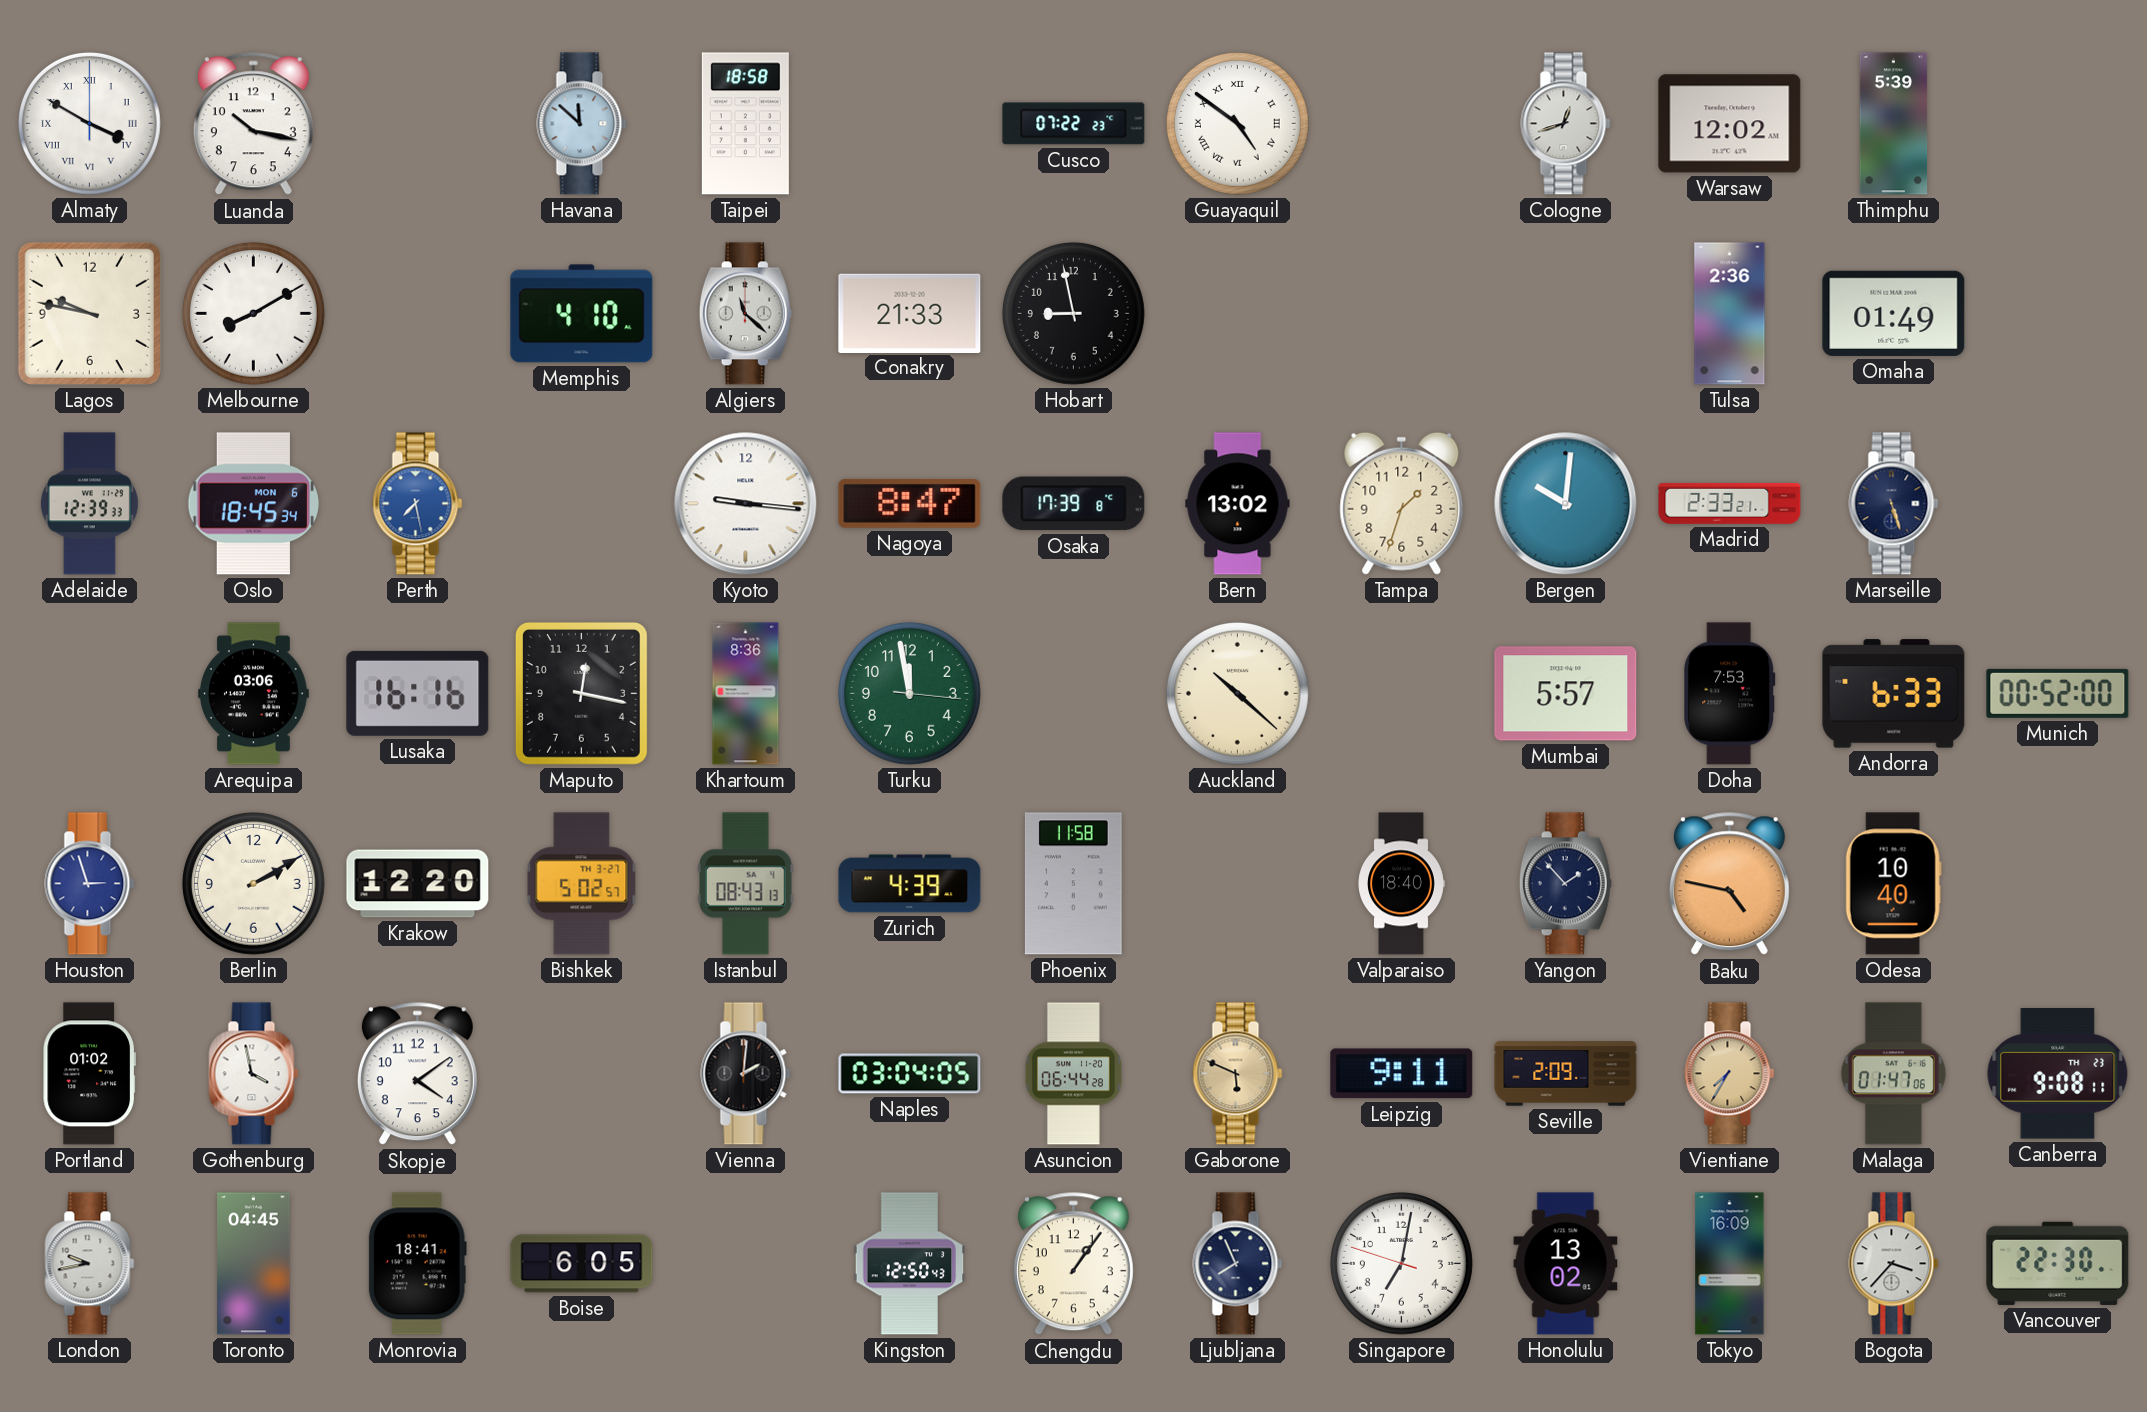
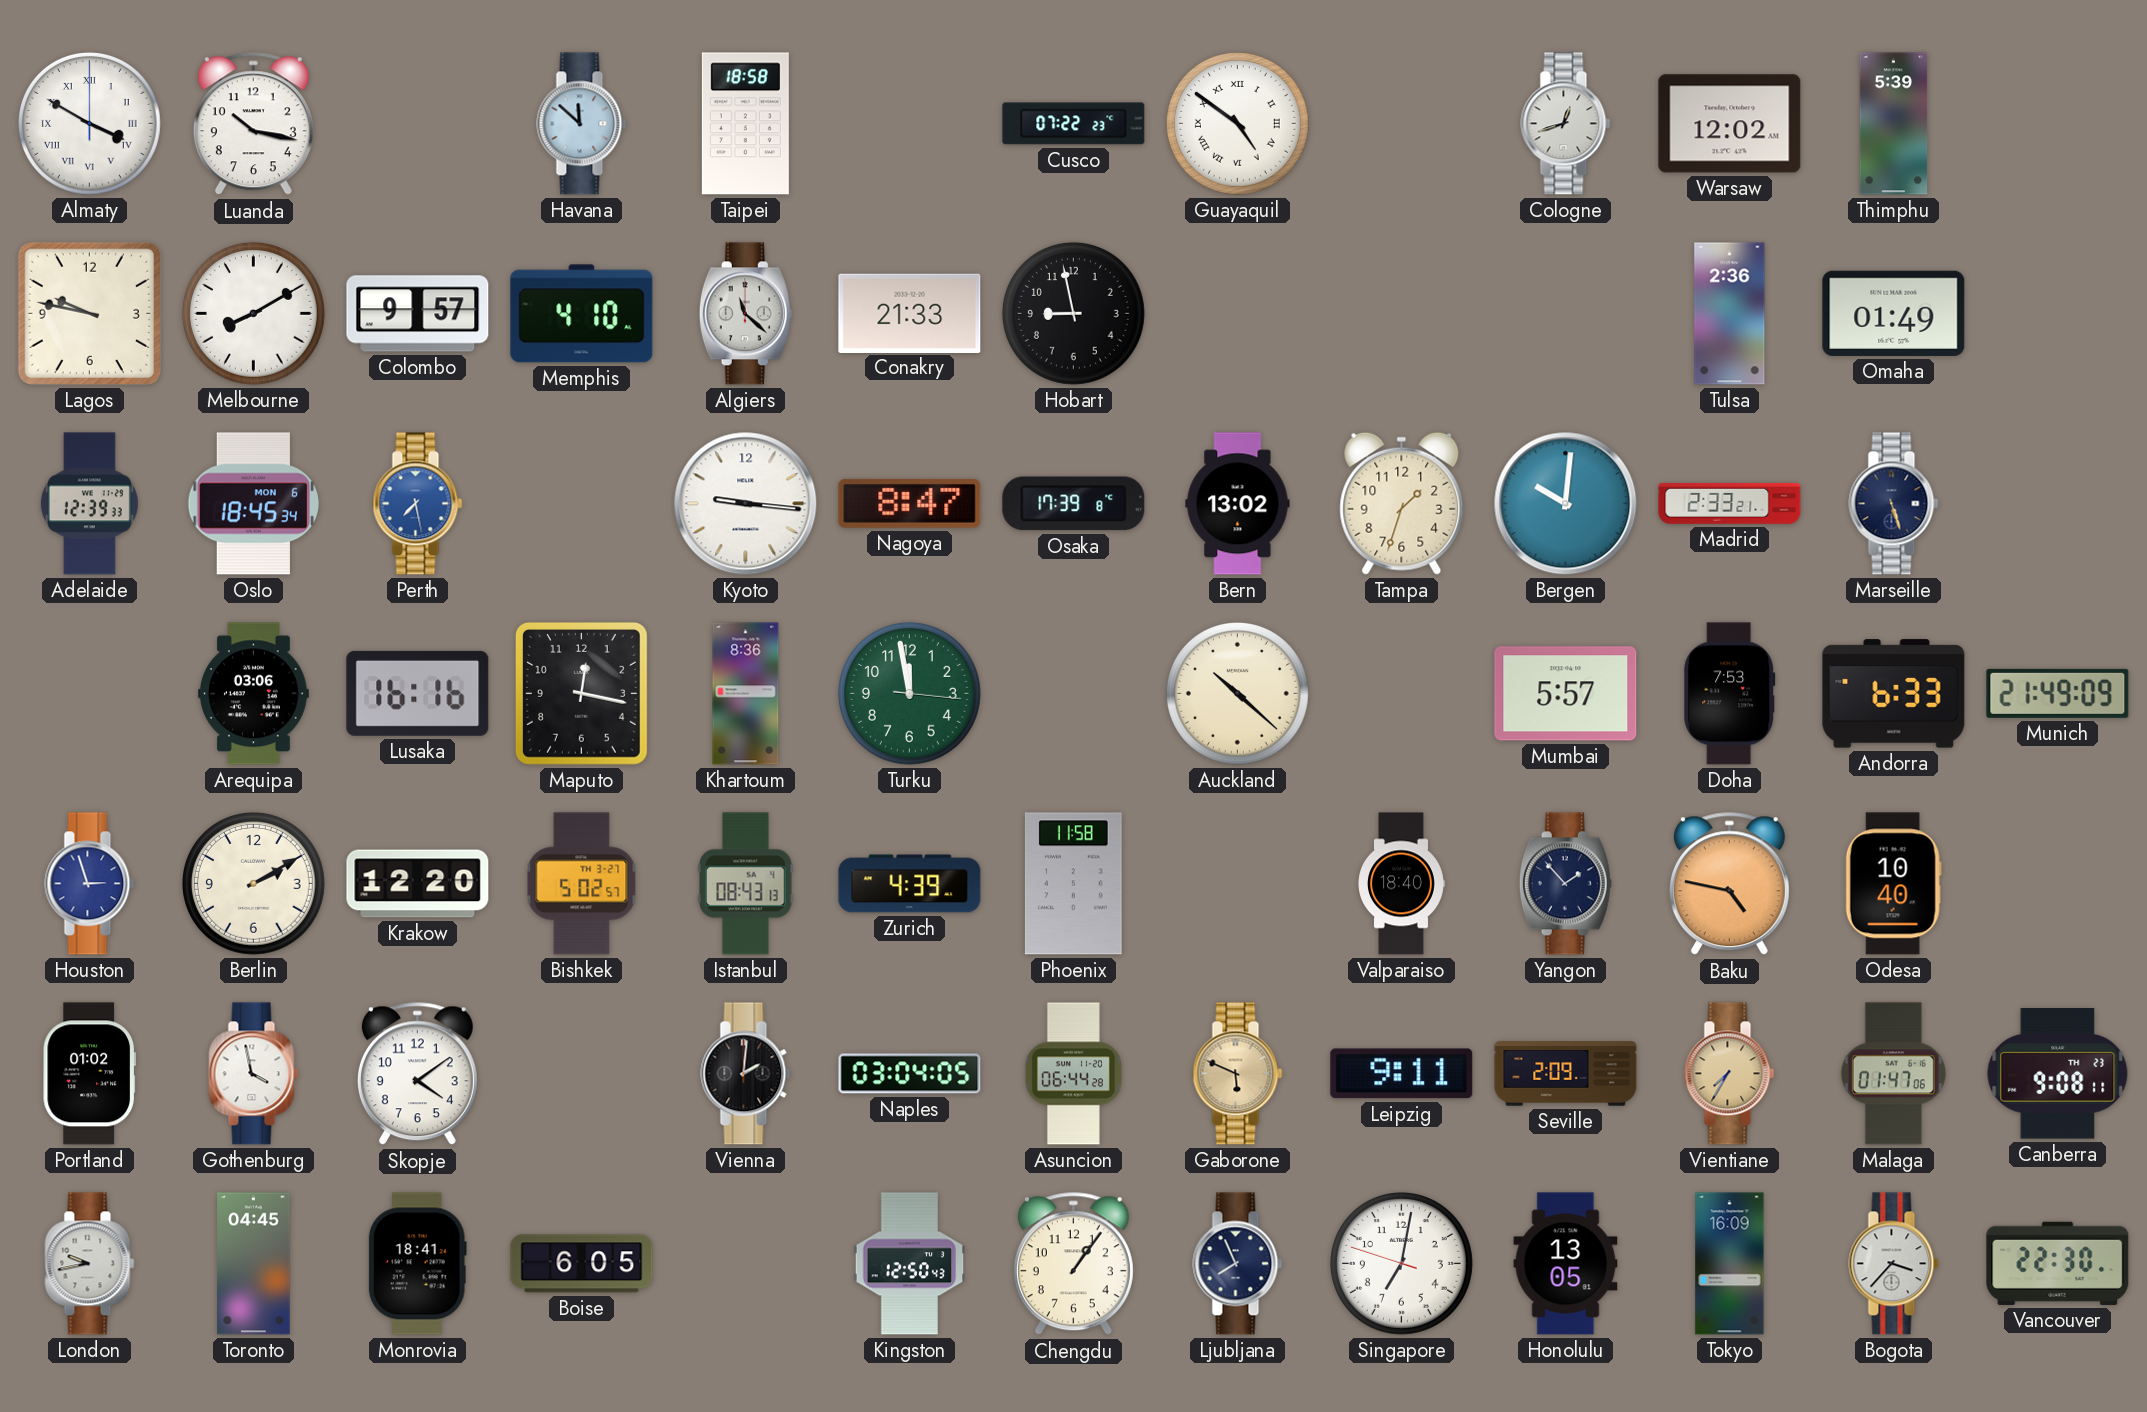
Colombo: none -> 9:57 (418, 314)
Munich: 00:52 -> 21:49 (2058, 693)
Honolulu: 13:02 -> 13:05 (1566, 1264)
